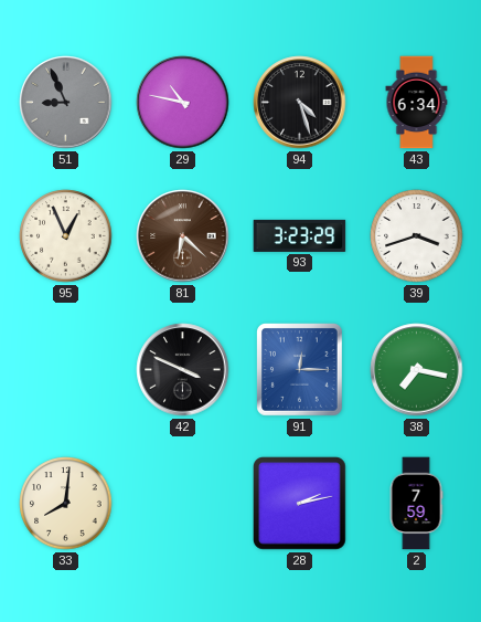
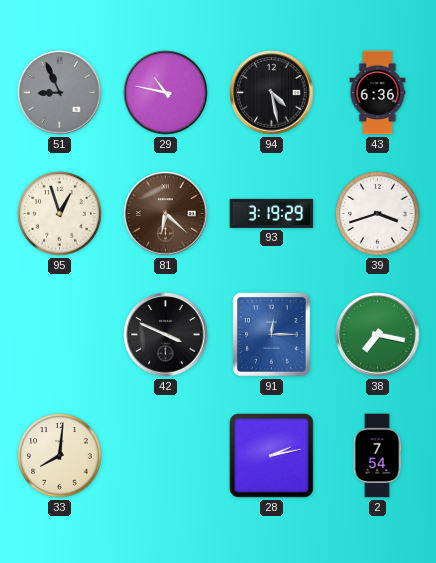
94: 4:27 -> 4:28 (272, 93)
43: 6:34 -> 6:36 (378, 93)
95: 12:56 -> 12:57 (60, 214)
93: 3:23 -> 3:19 (272, 213)
2: 7:59 -> 7:54 (377, 456)
